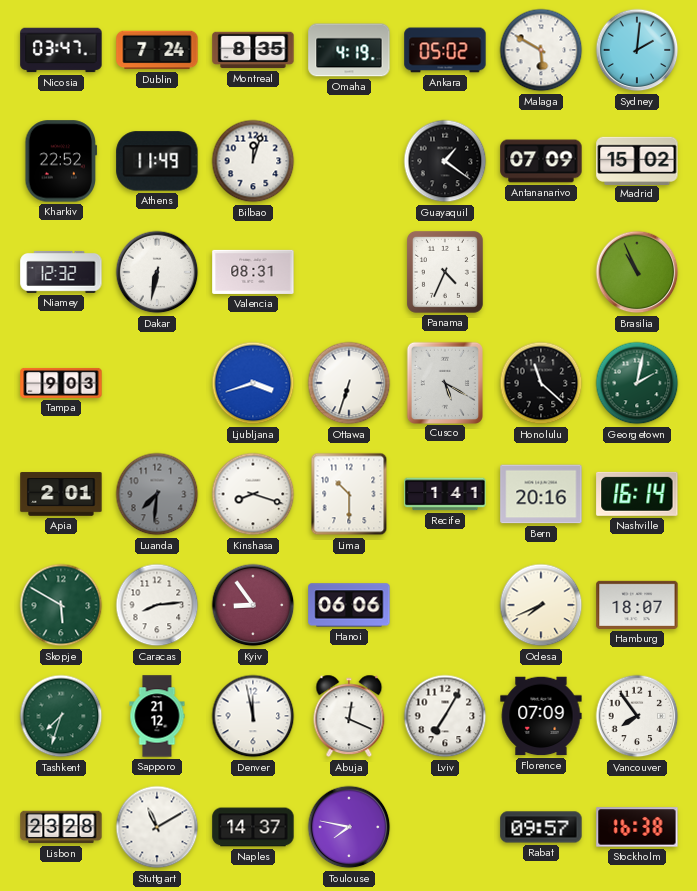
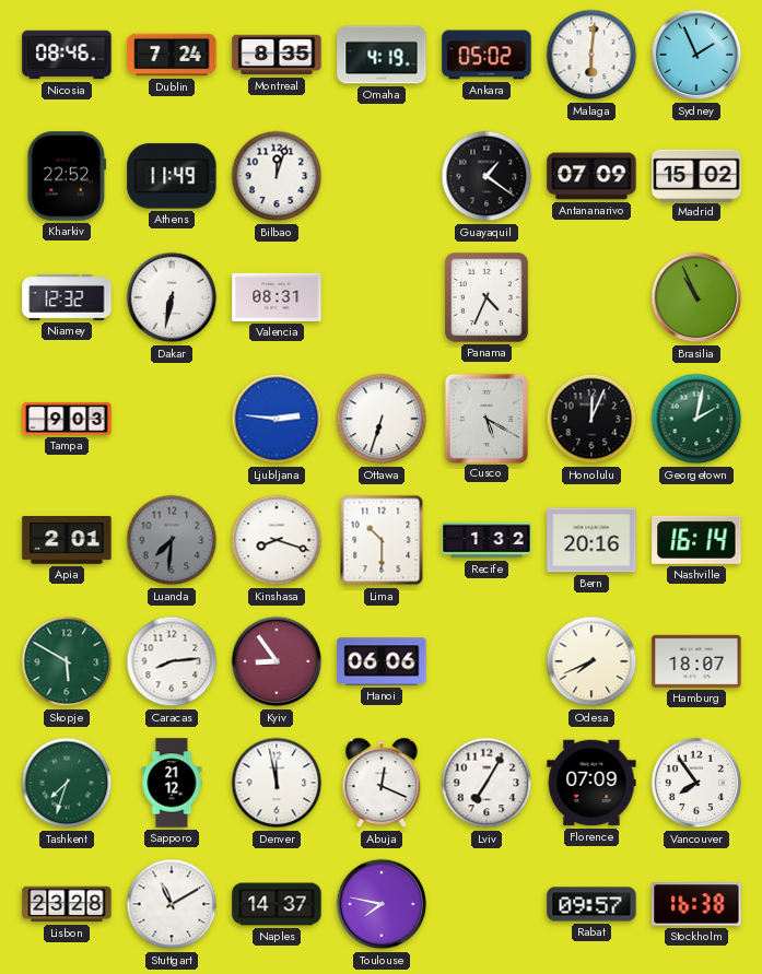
Nicosia: 03:47 -> 08:46 (67, 55)
Malaga: 5:50 -> 6:01 (591, 55)
Sydney: 2:01 -> 1:56 (696, 55)
Ljubljana: 3:42 -> 2:46 (277, 419)
Honolulu: 11:22 -> 12:04 (591, 419)
Recife: 1:41 -> 1:32 (486, 540)
